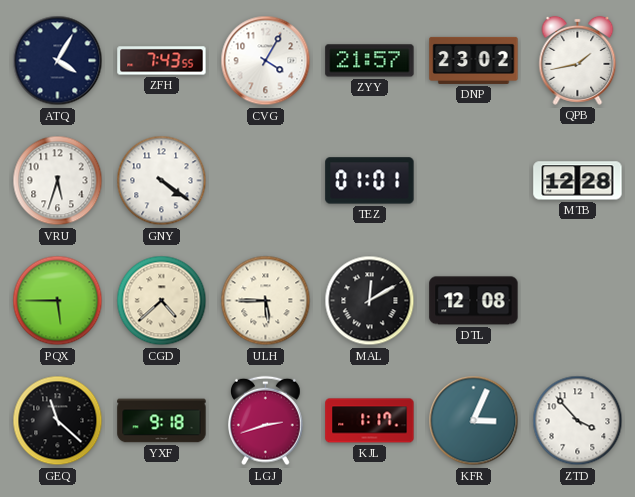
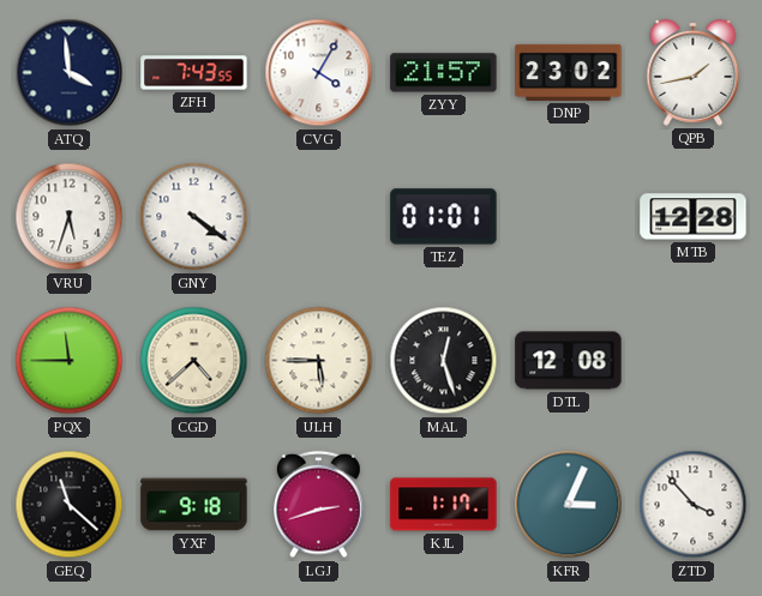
ATQ: 4:05 -> 3:59 (70, 73)
PQX: 5:45 -> 11:45 (70, 361)
MAL: 12:10 -> 12:27 (444, 361)
